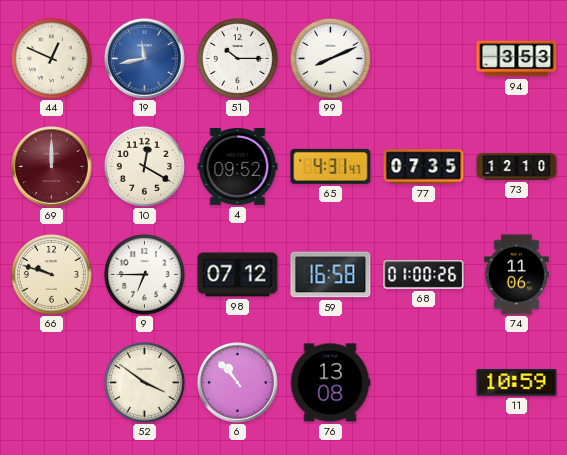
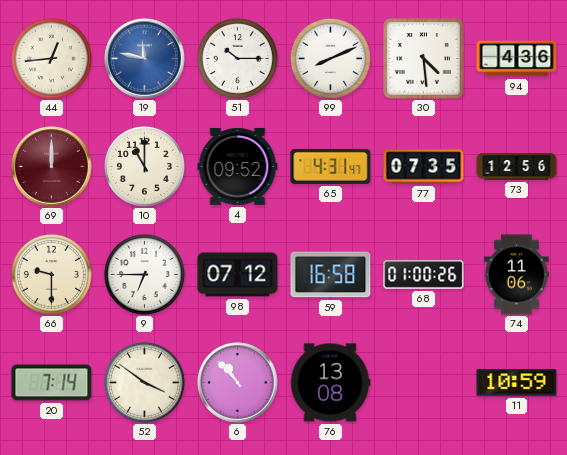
44: 12:49 -> 12:44 (51, 58)
19: 11:43 -> 11:47 (145, 59)
30: none -> 4:29 (424, 59)
94: 3:53 -> 4:36 (517, 59)
10: 12:20 -> 11:00 (144, 166)
73: 12:10 -> 12:56 (517, 167)
66: 9:48 -> 9:30 (51, 274)
20: none -> 7:14 (52, 383)
